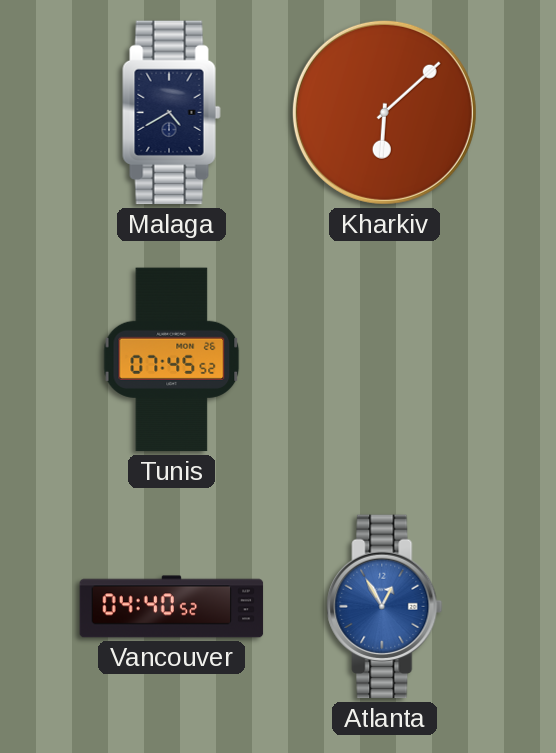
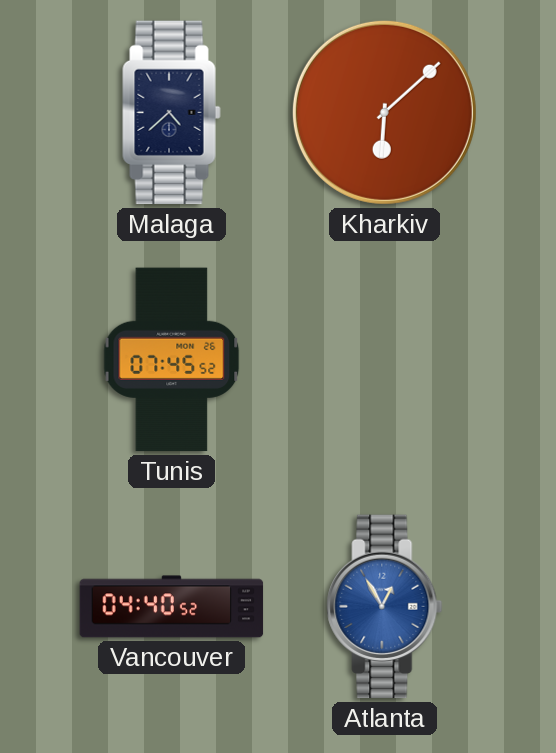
Malaga: 4:40 -> 4:38 (172, 113)
